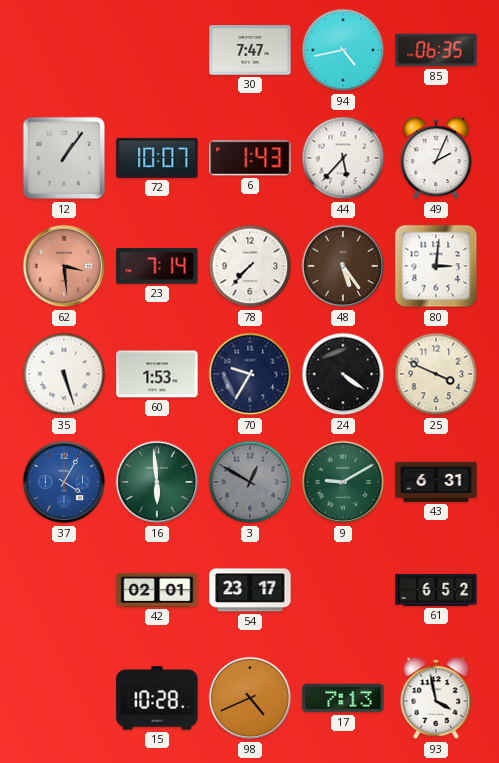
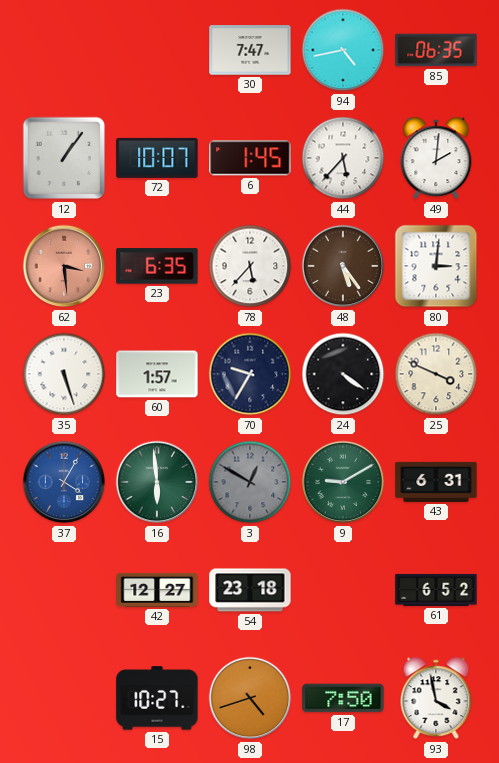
6: 1:43 -> 1:45 (250, 158)
49: 2:04 -> 2:01 (436, 158)
23: 7:14 -> 6:35 (157, 266)
78: 7:37 -> 5:37 (250, 266)
60: 1:53 -> 1:57 (157, 374)
42: 02:01 -> 12:27 (157, 590)
54: 23:17 -> 23:18 (250, 590)
15: 10:28 -> 10:27 (157, 698)
98: 4:41 -> 4:42 (250, 698)
17: 7:13 -> 7:50 (343, 698)
